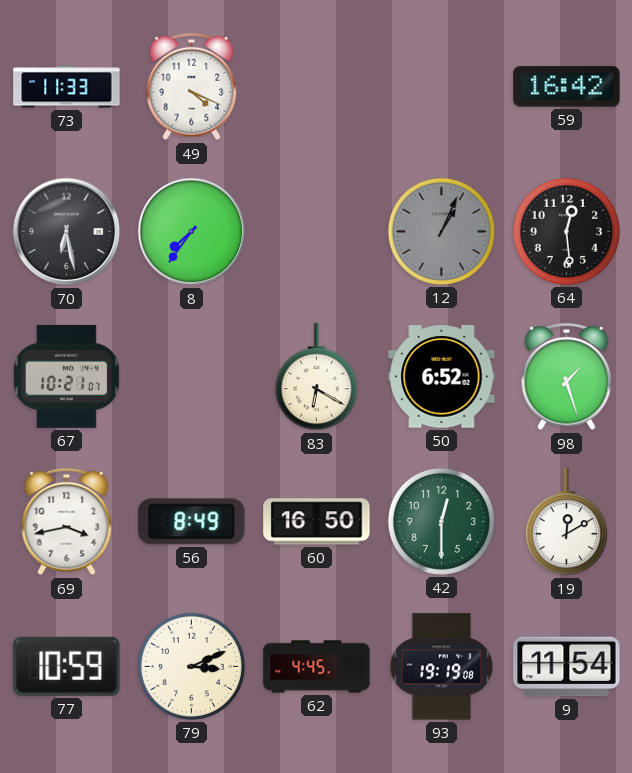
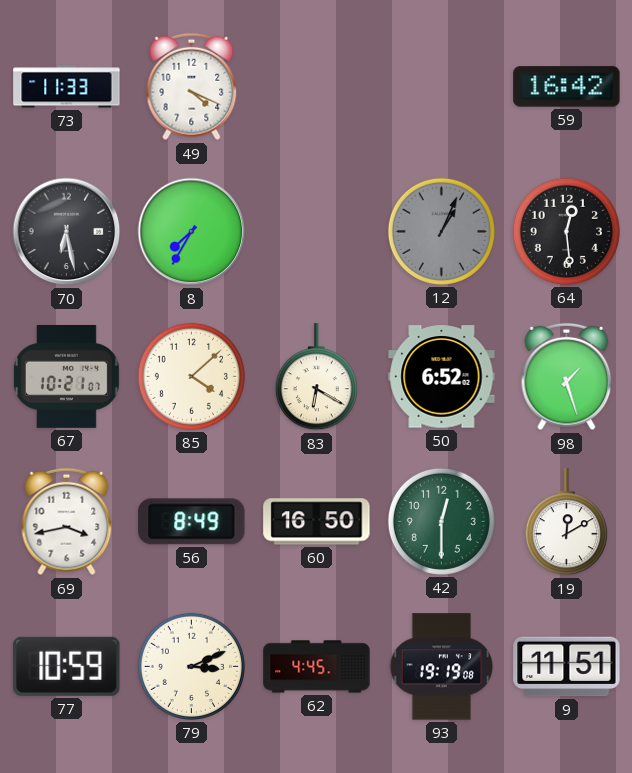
8: 7:36 -> 7:35 (192, 232)
85: none -> 4:08 (191, 376)
9: 11:54 -> 11:51 (567, 667)
